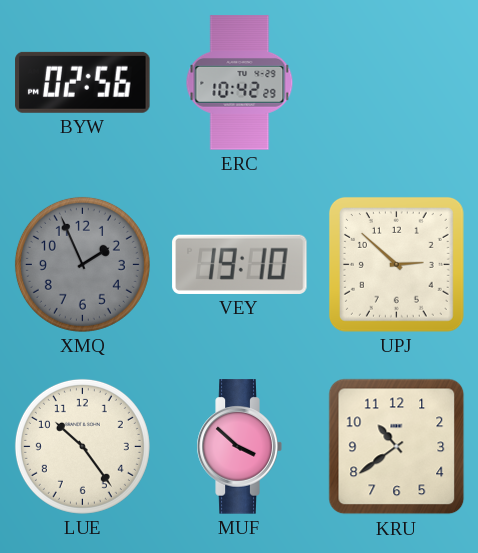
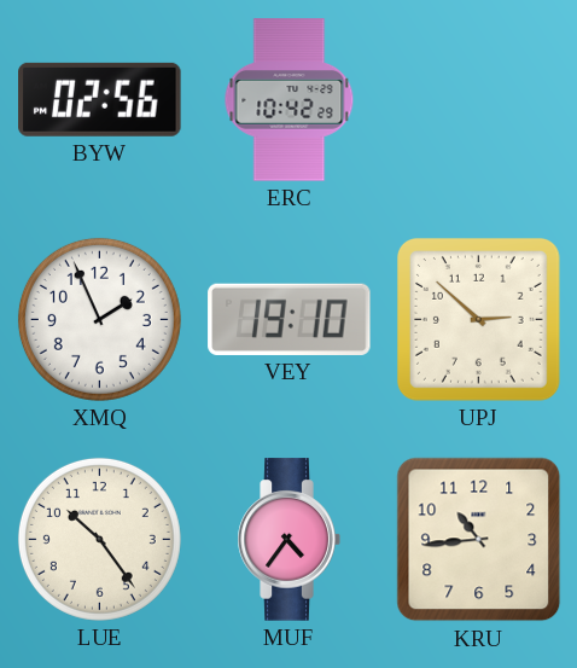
XMQ dial: grey -> white (99, 319)
MUF: 3:52 -> 4:36 (288, 540)
KRU: 10:39 -> 10:44 (479, 540)
